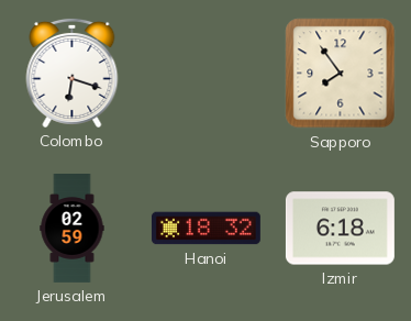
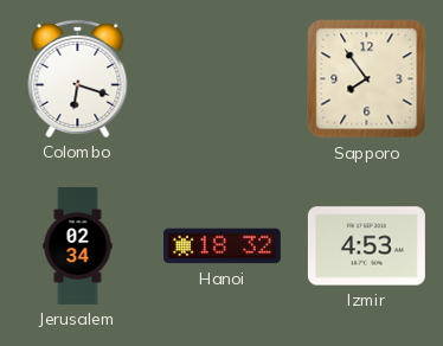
Jerusalem: 02:59 -> 02:34 (78, 246)
Izmir: 6:18 -> 4:53 (366, 246)
